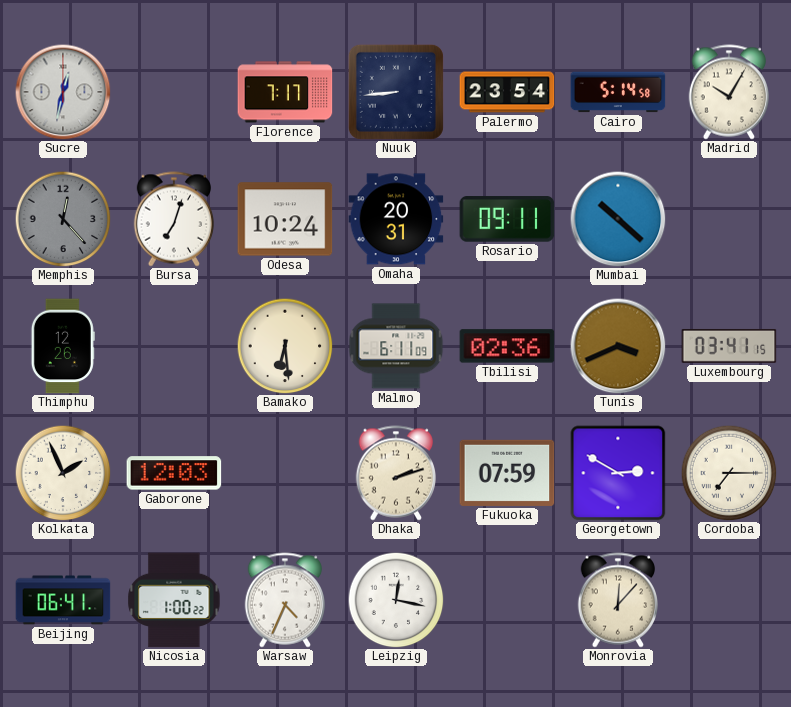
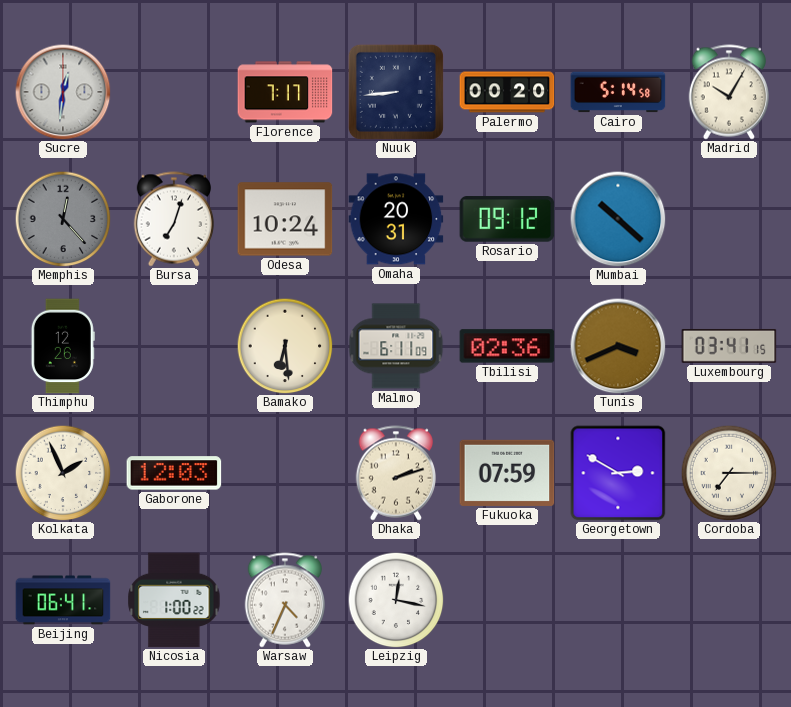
Sucre: 12:32 -> 12:31 (63, 92)
Palermo: 23:54 -> 00:20 (507, 92)
Rosario: 09:11 -> 09:12 (507, 219)
Monrovia: 12:07 -> none (617, 600)
